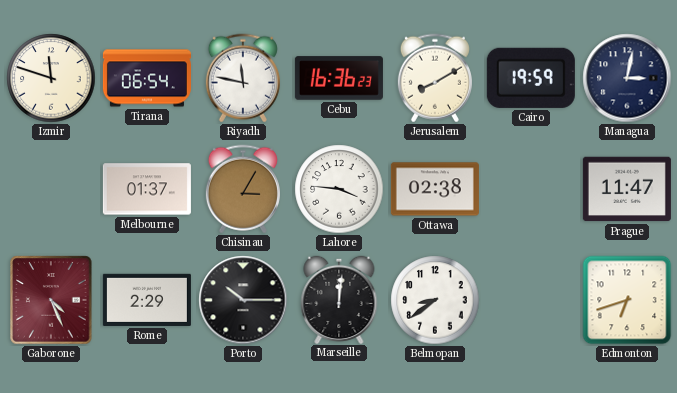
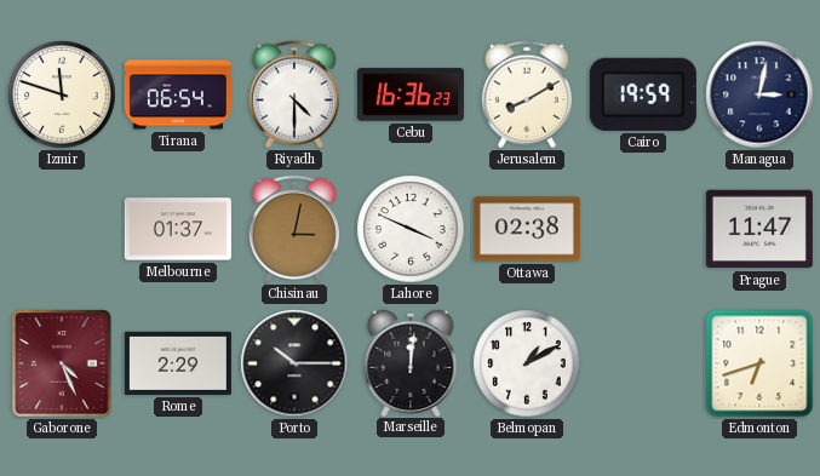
Riyadh: 11:47 -> 4:30 (294, 94)
Chisinau: 3:05 -> 3:02 (294, 229)
Lahore: 3:46 -> 3:49 (411, 229)
Belmopan: 8:39 -> 1:10 (527, 363)
